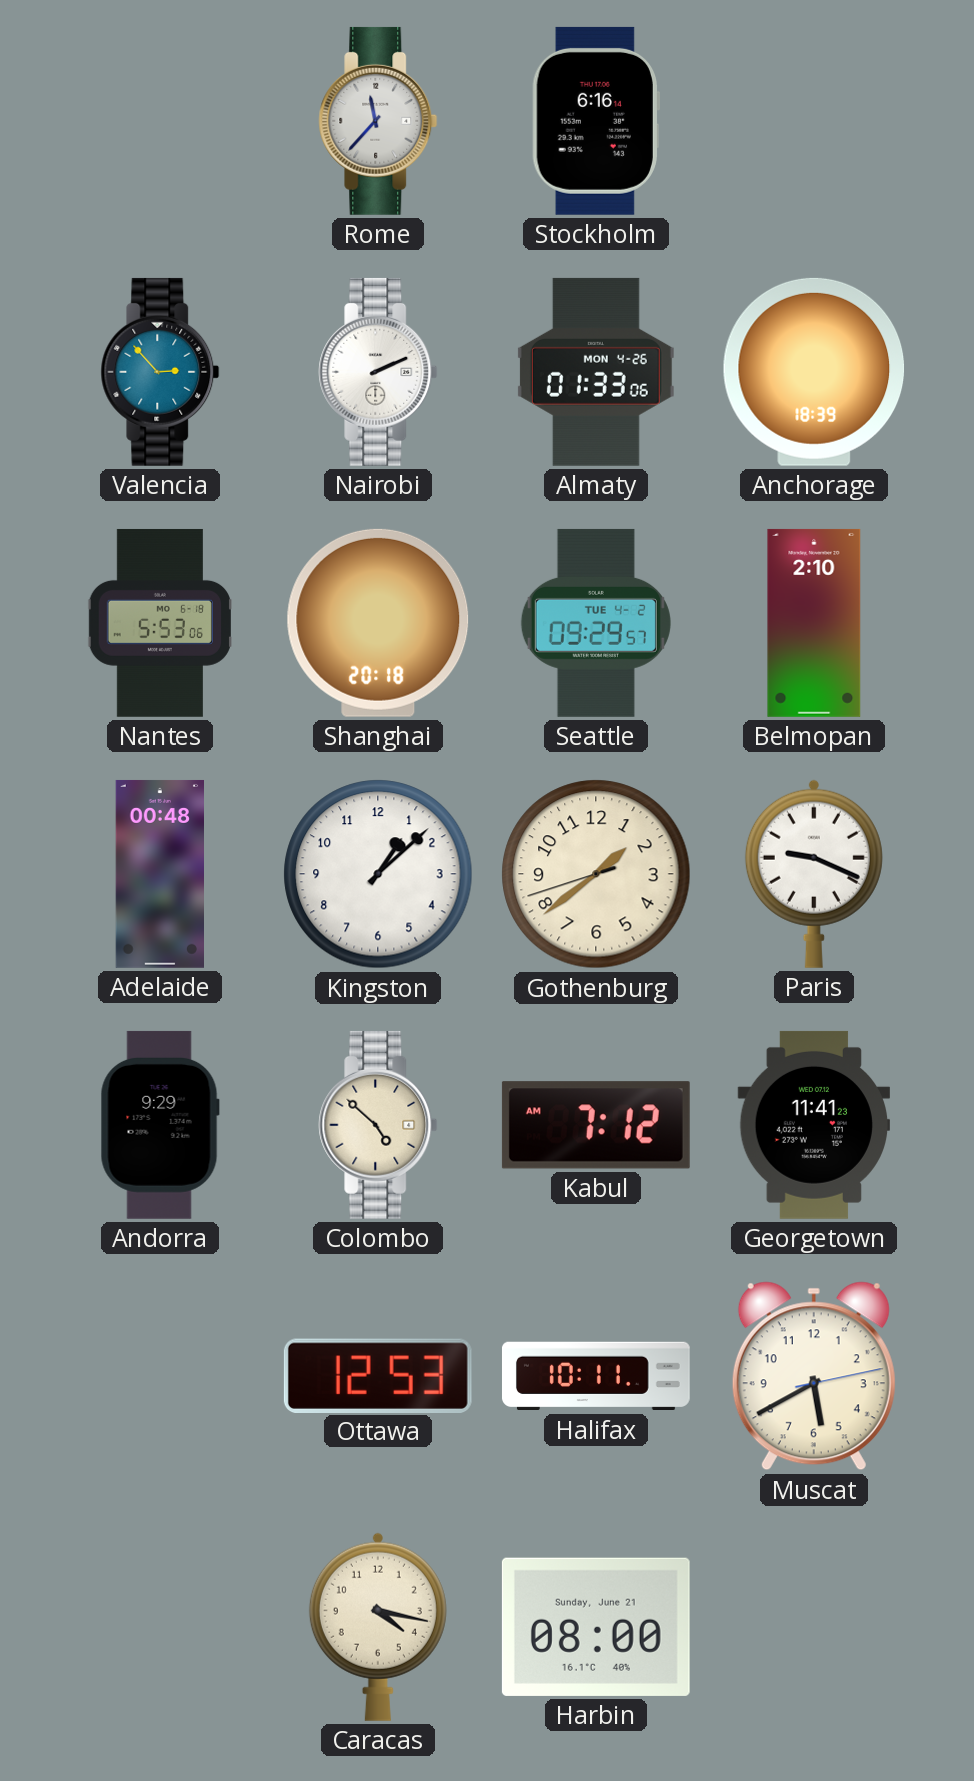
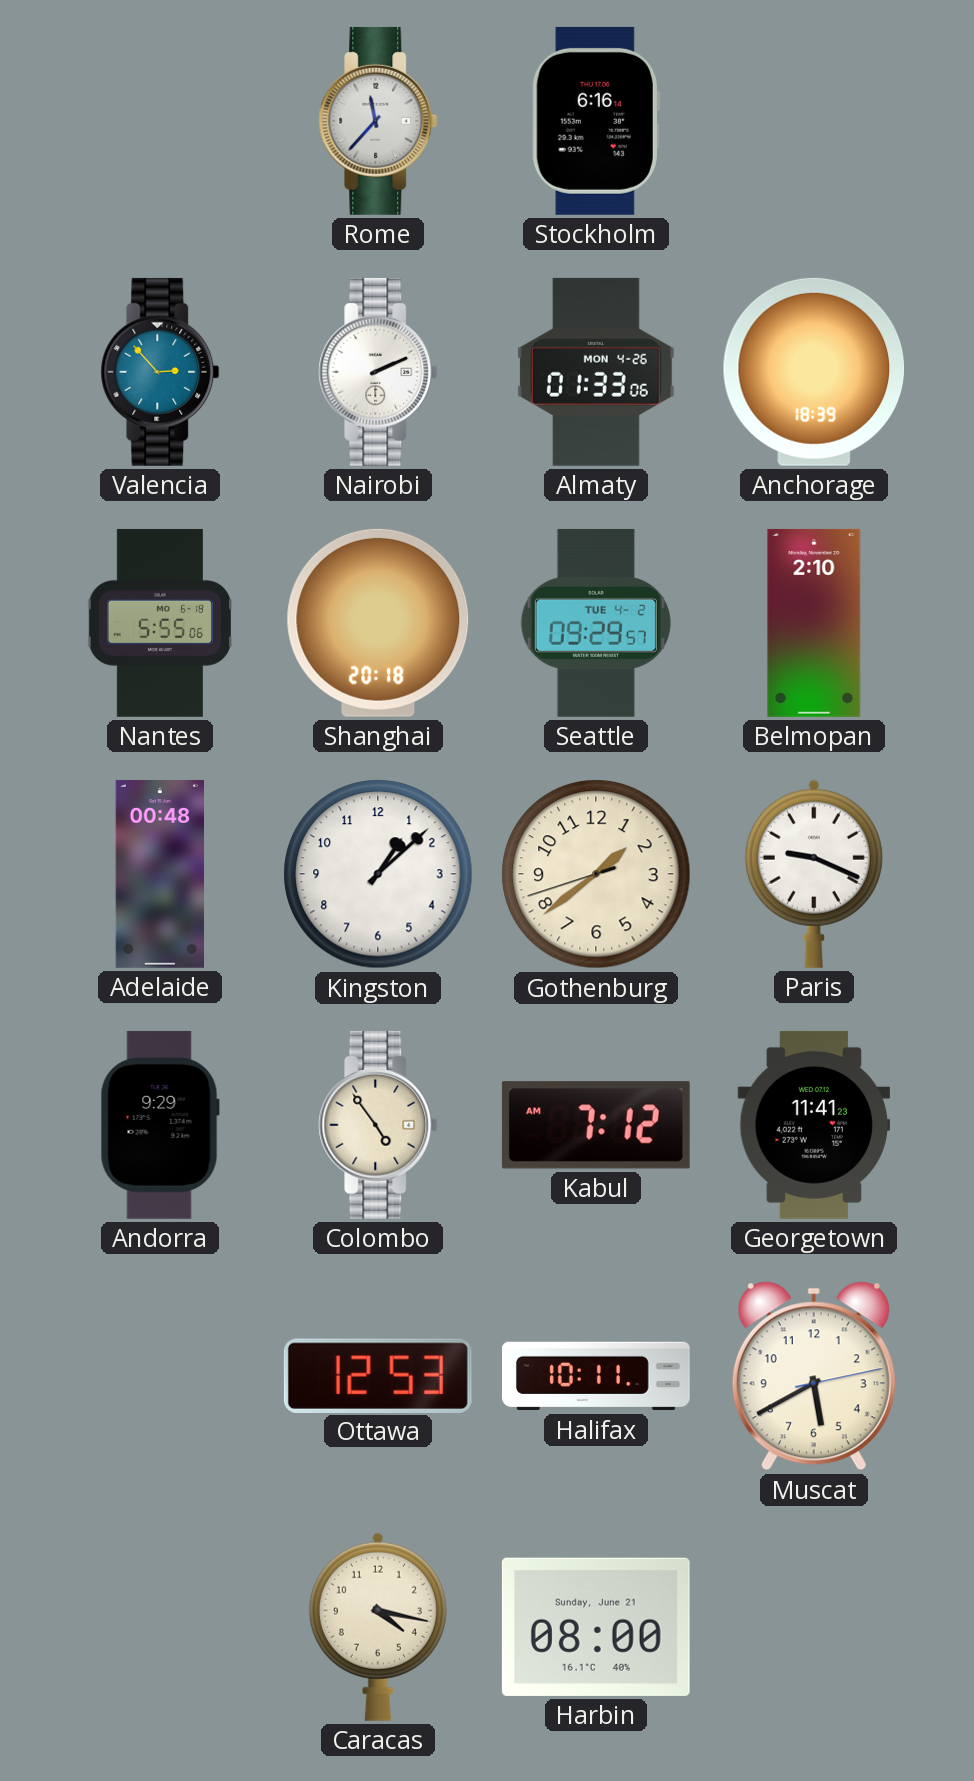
Nantes: 5:53 -> 5:55 (160, 623)
Colombo: 4:52 -> 4:54 (378, 1125)
